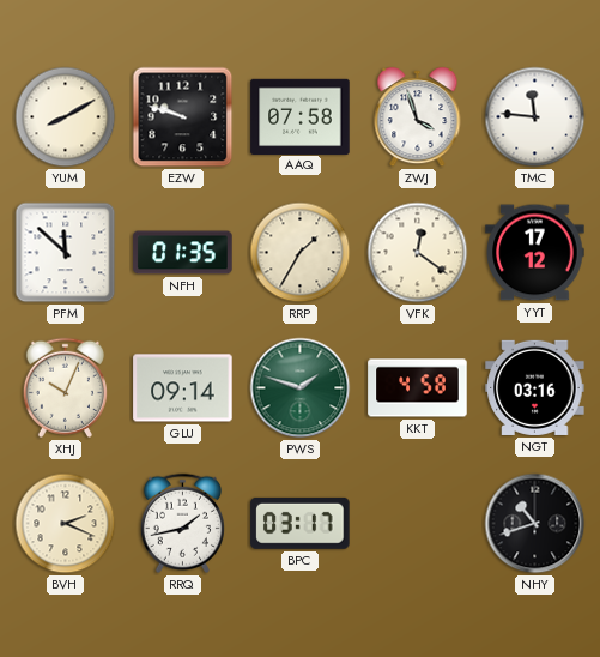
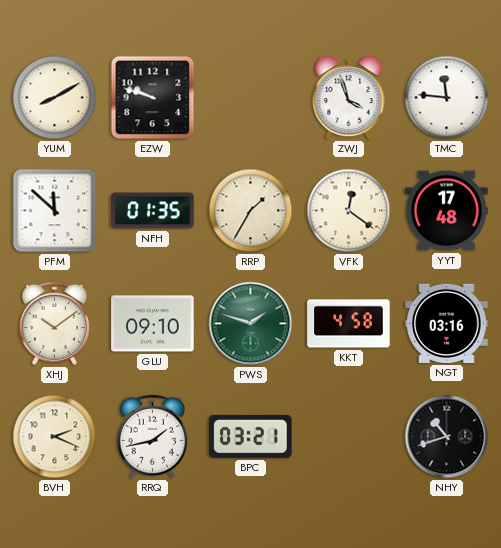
AAQ: 07:58 -> none (301, 116)
YYT: 17:12 -> 17:48 (447, 211)
XHJ: 10:04 -> 10:09 (54, 323)
GLU: 09:14 -> 09:10 (153, 324)
BPC: 03:17 -> 03:21 (251, 436)
